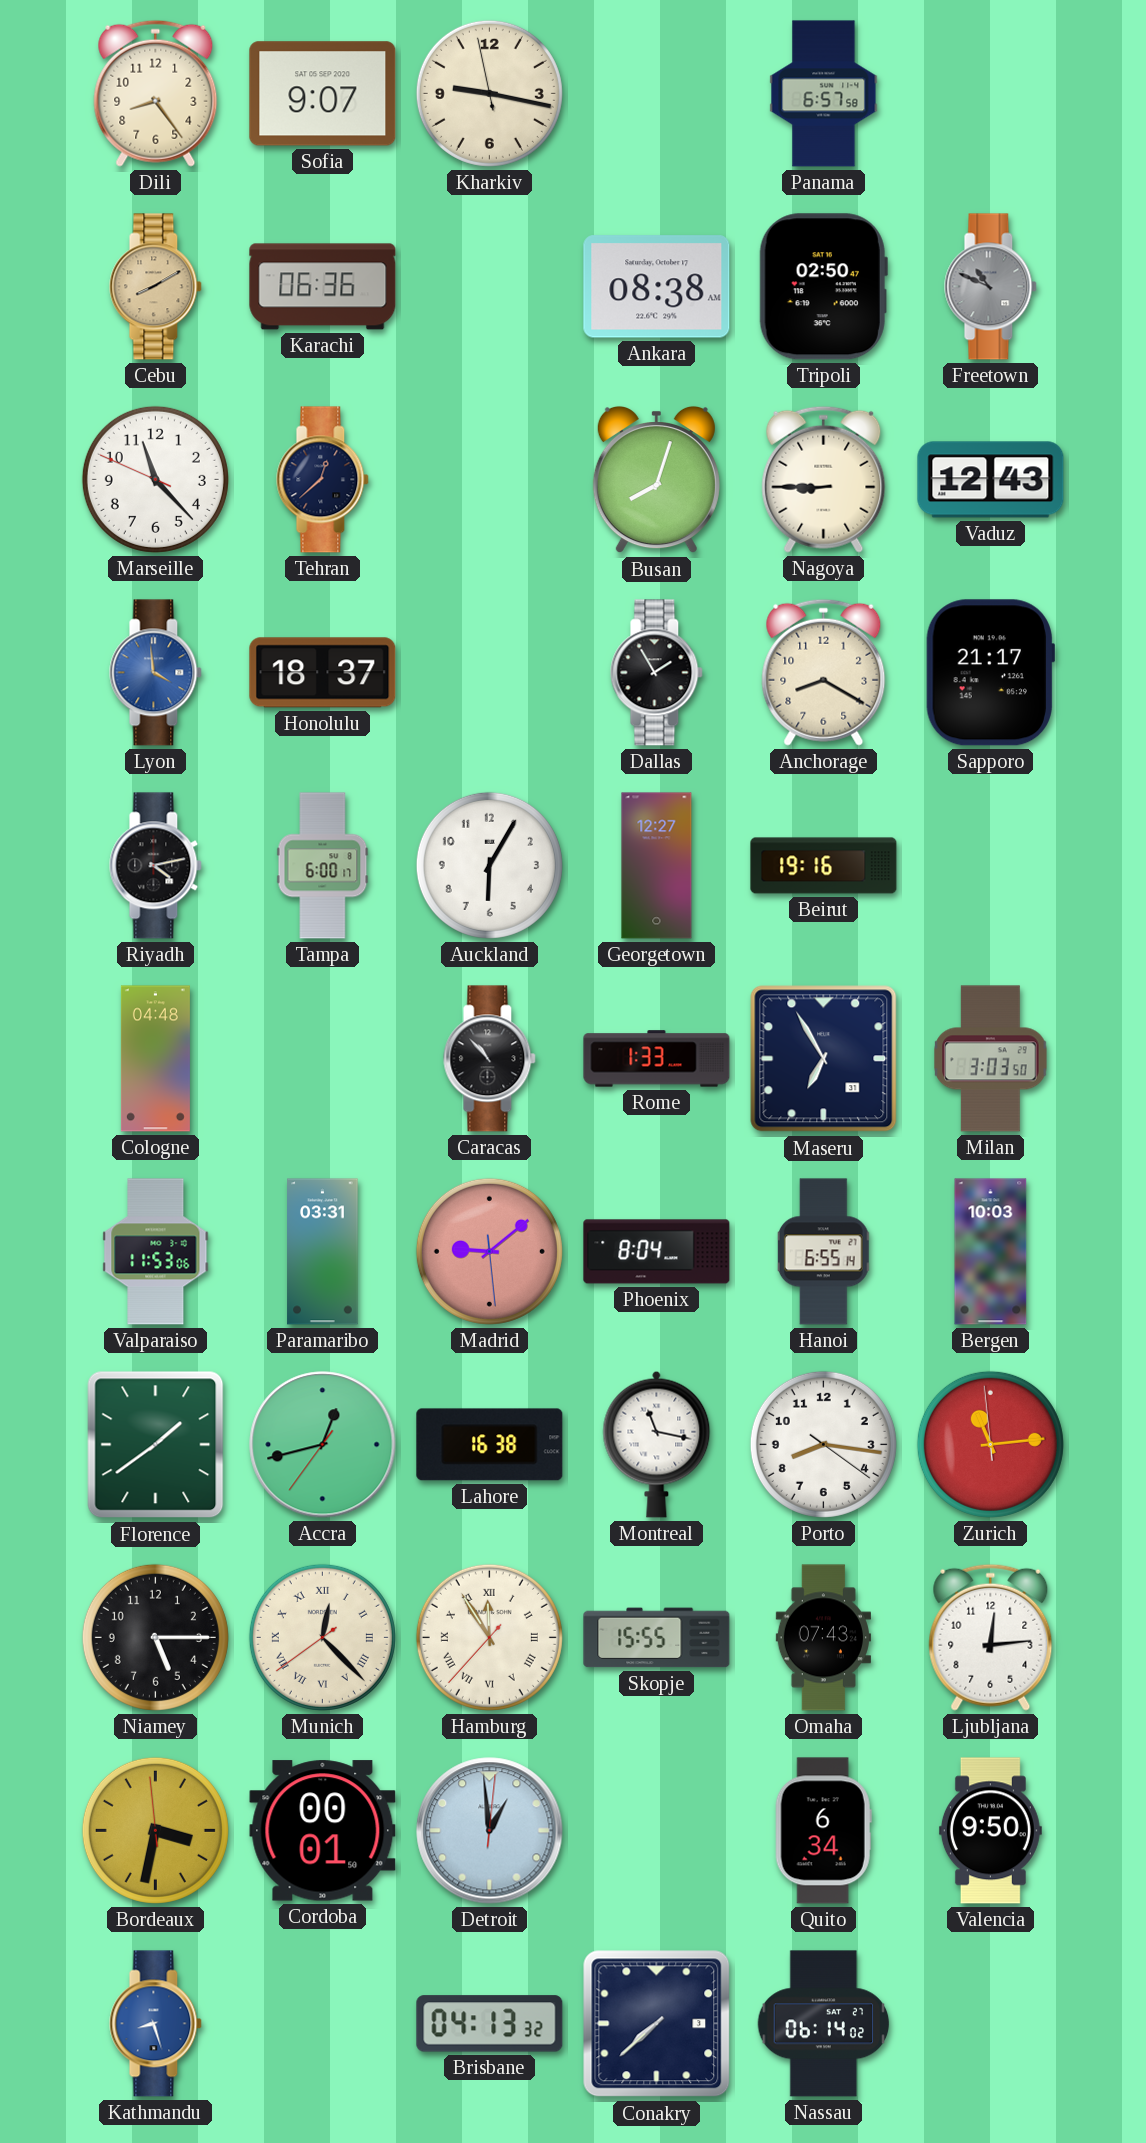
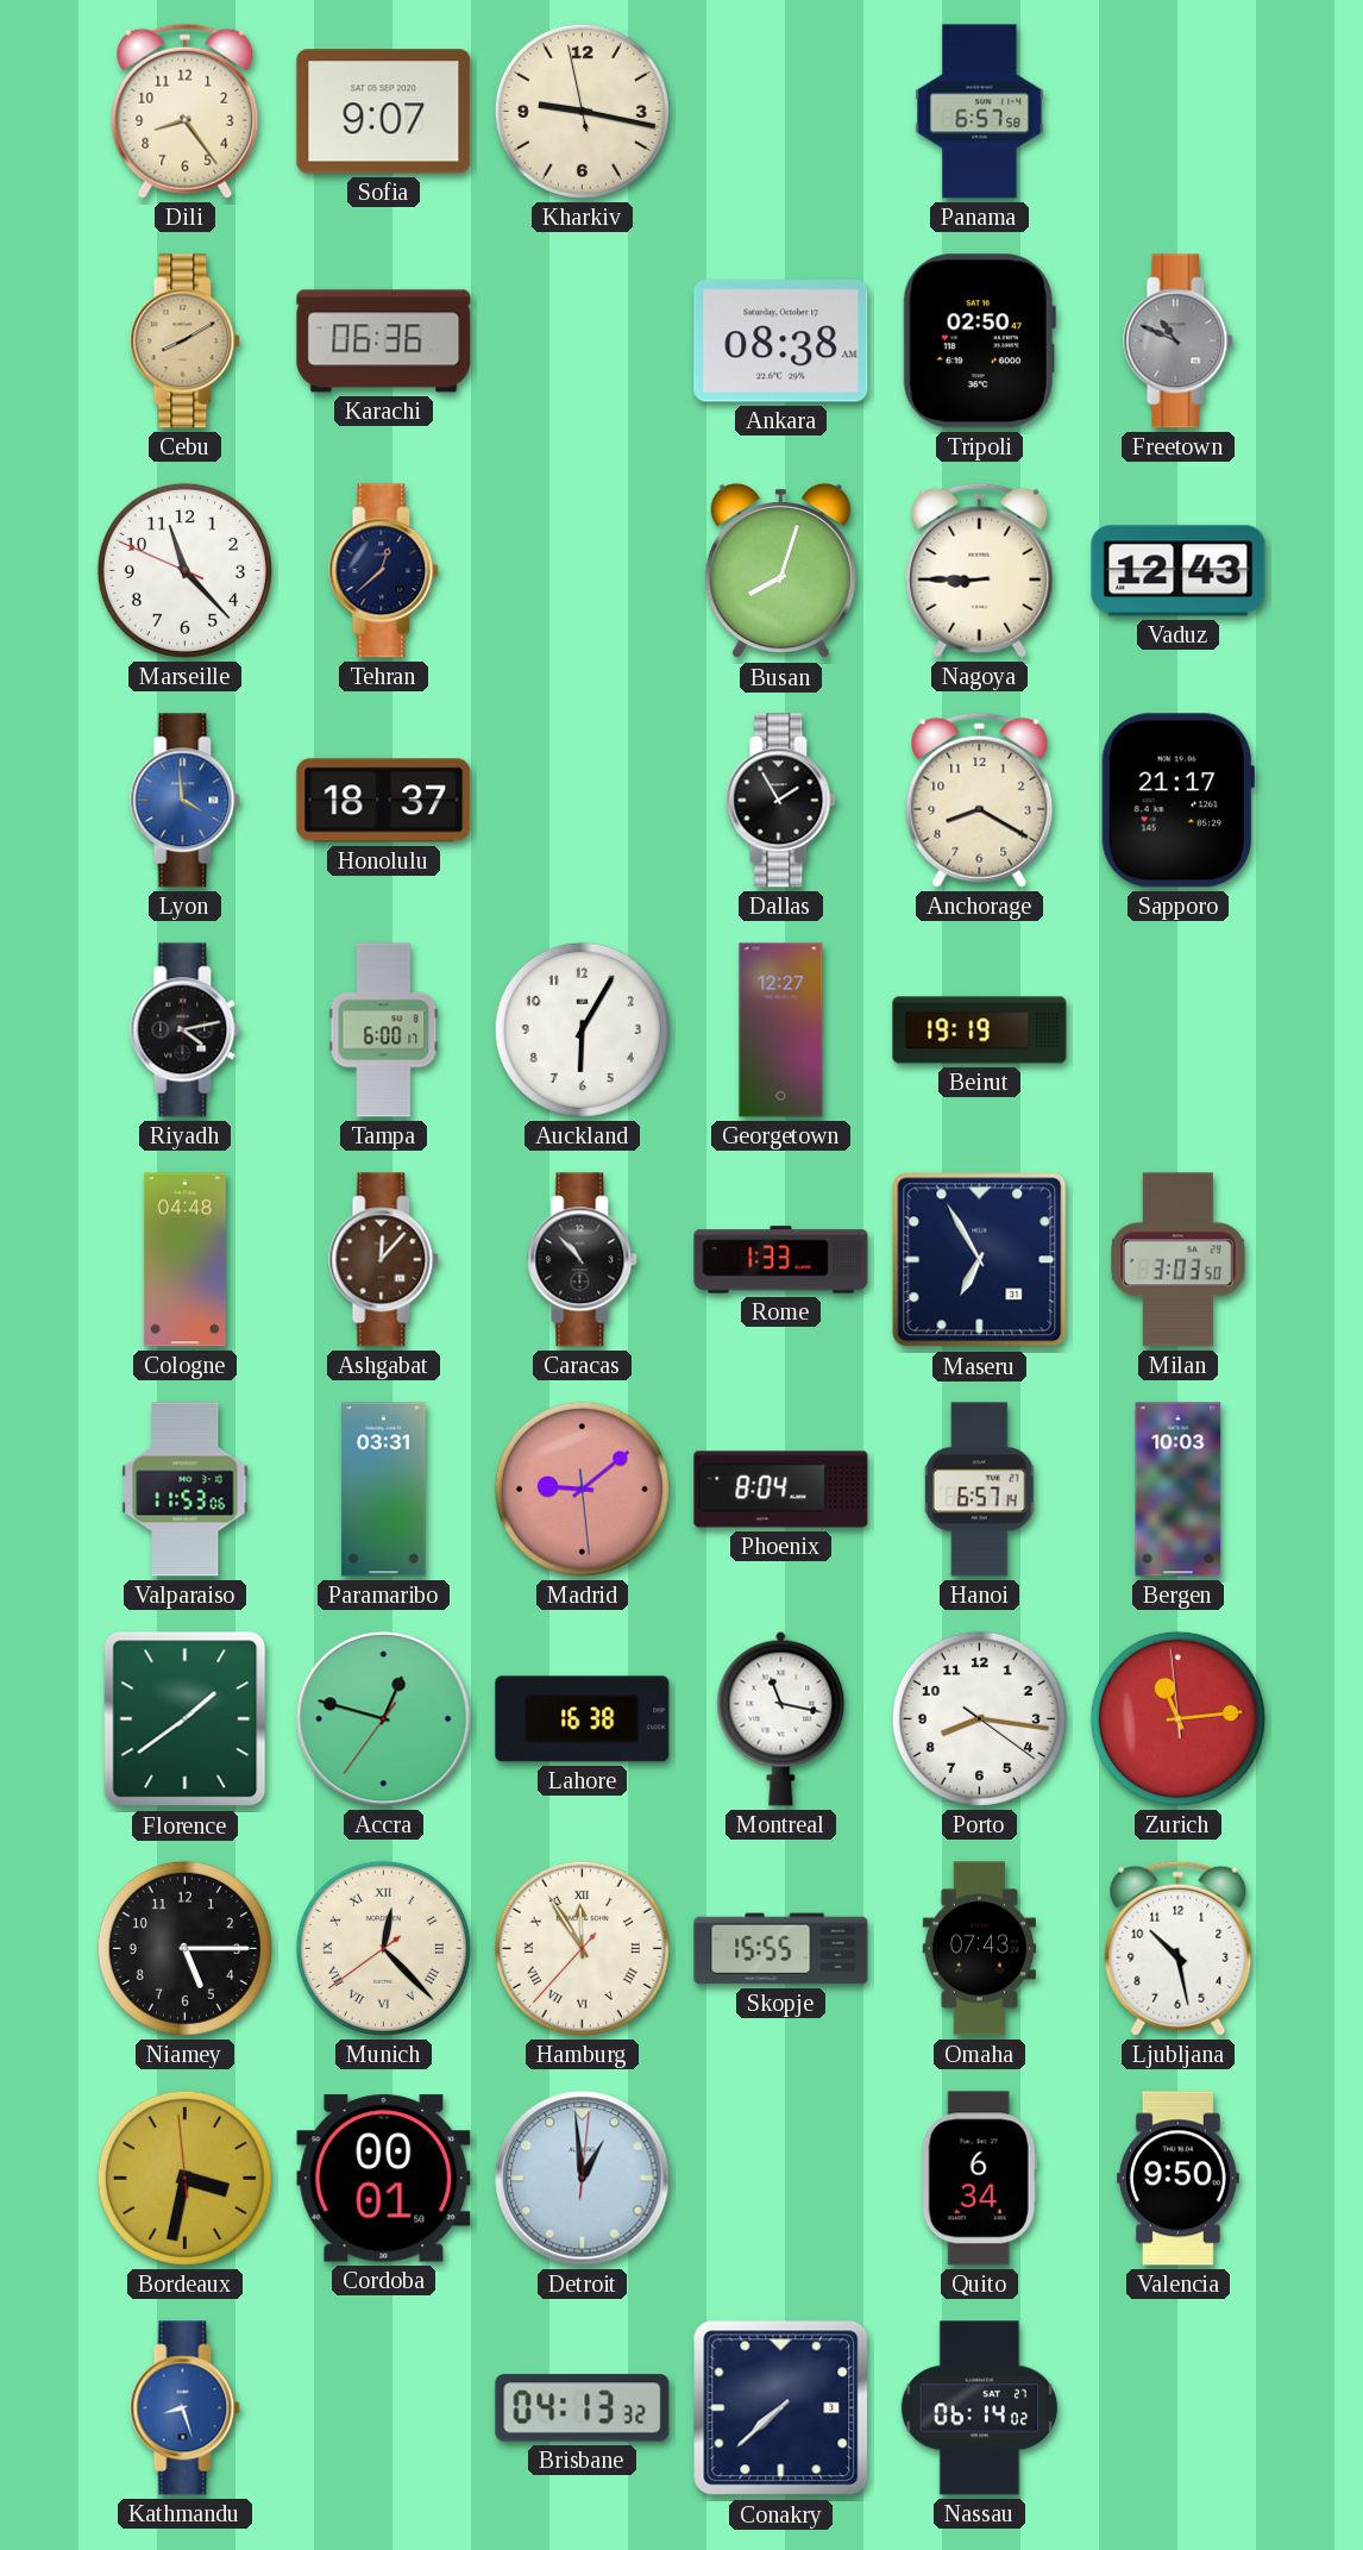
Beirut: 19:16 -> 19:19 (980, 1030)
Ashgabat: none -> 12:07 (384, 1260)
Hanoi: 6:55 -> 6:57 (980, 1490)
Accra: 12:42 -> 12:47 (384, 1719)
Ljubljana: 12:14 -> 10:28 (1179, 1948)
